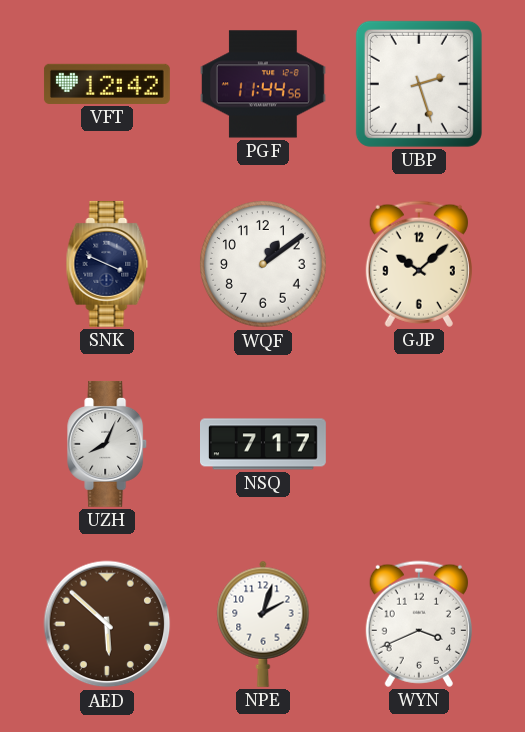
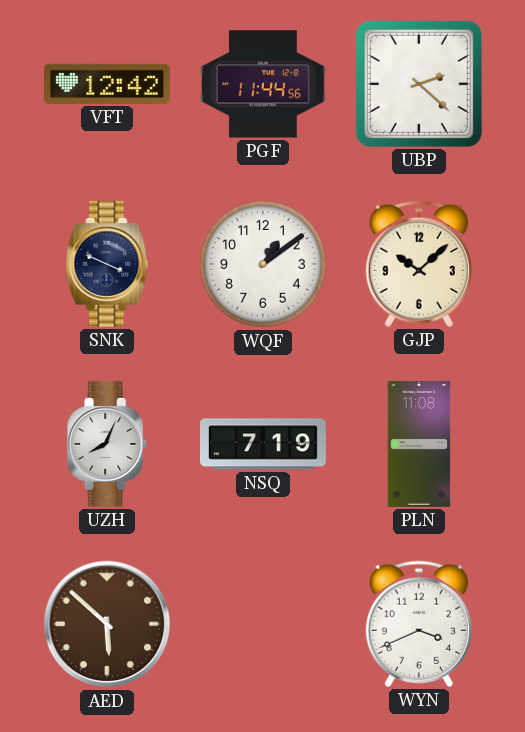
UBP: 2:27 -> 2:22 (419, 84)
NSQ: 7:17 -> 7:19 (264, 444)
PLN: none -> 11:08 (419, 444)
NPE: 2:03 -> none (263, 624)
